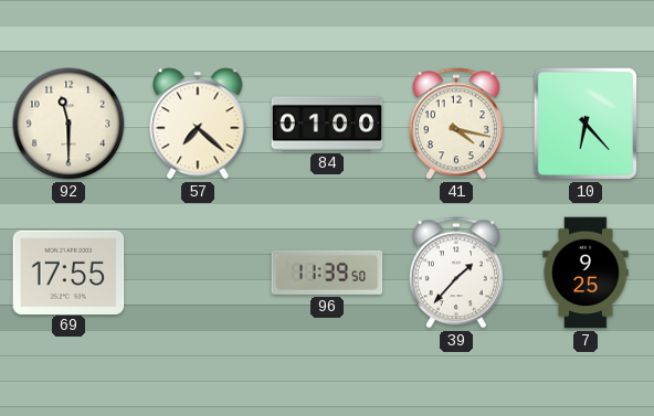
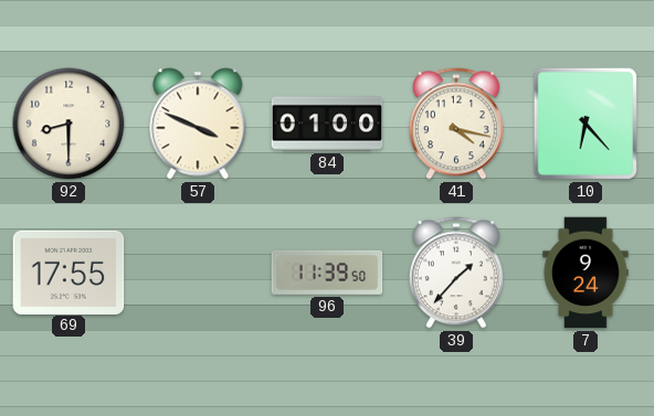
92: 11:30 -> 8:30 (68, 124)
57: 7:22 -> 3:49 (198, 124)
7: 9:25 -> 9:24 (586, 273)
